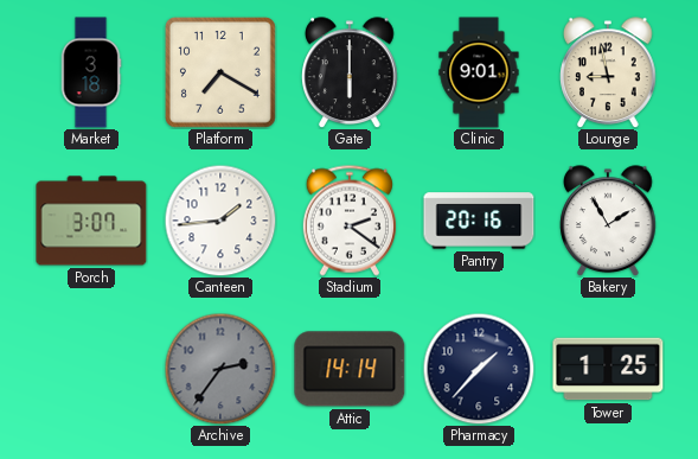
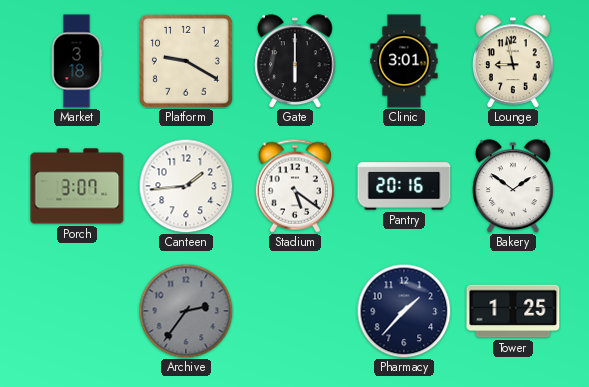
Platform: 7:20 -> 9:20 (186, 61)
Clinic: 9:01 -> 3:01 (404, 61)
Stadium: 2:21 -> 5:21 (295, 186)
Bakery: 1:55 -> 1:51 (513, 186)
Attic: 14:14 -> none (350, 369)
